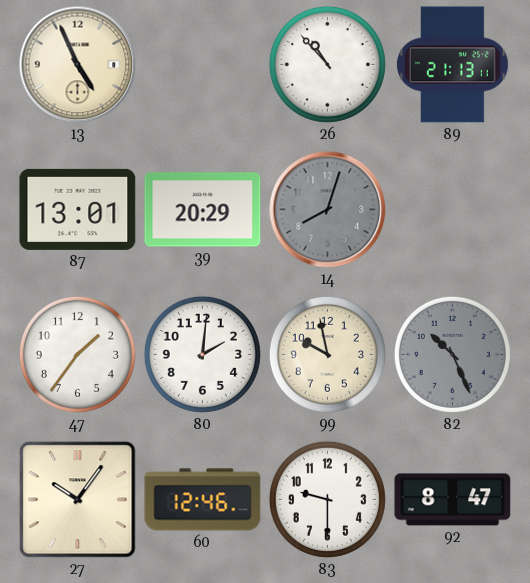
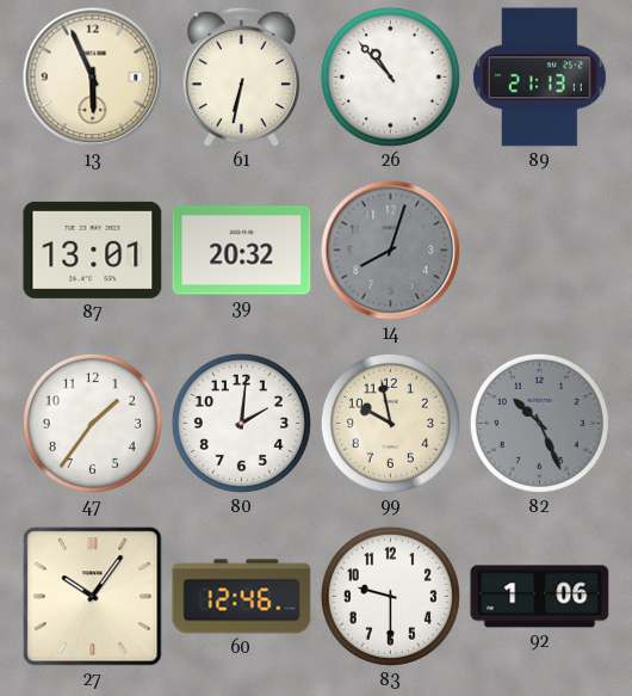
13: 4:56 -> 5:56 (93, 78)
61: none -> 6:32 (241, 78)
39: 20:29 -> 20:32 (242, 251)
92: 8:47 -> 1:06 (540, 597)
